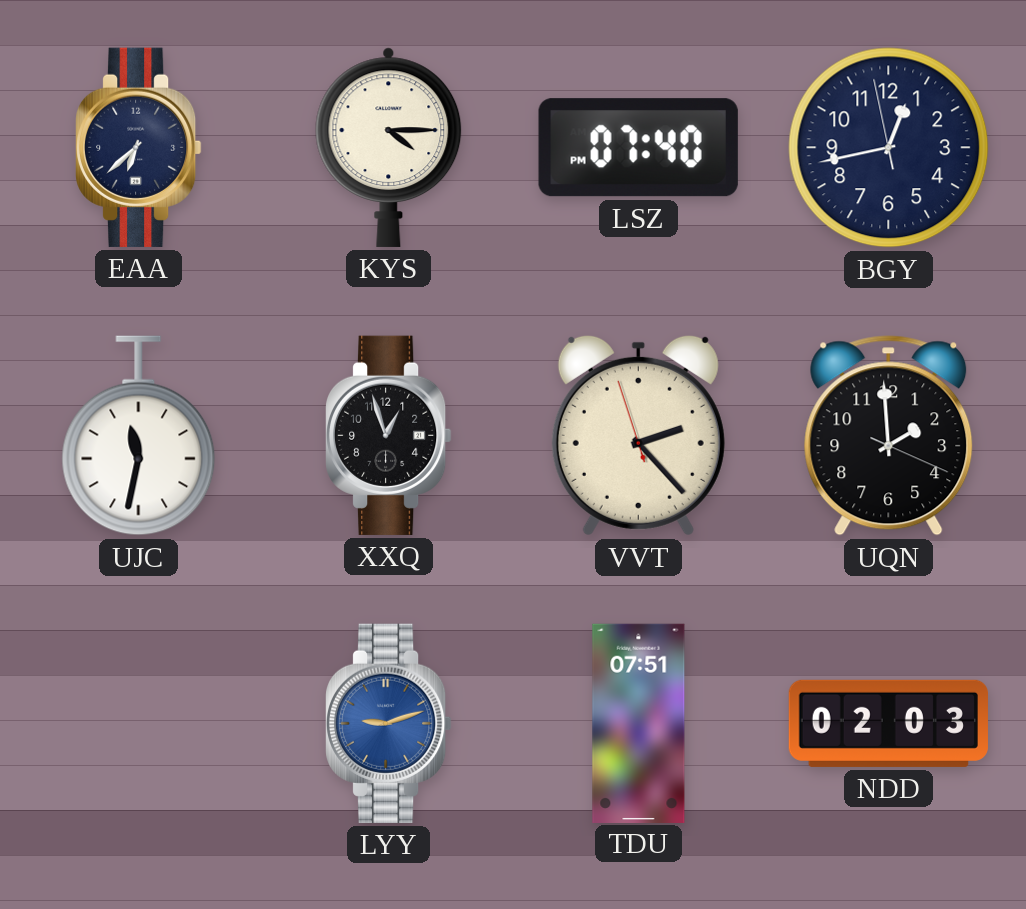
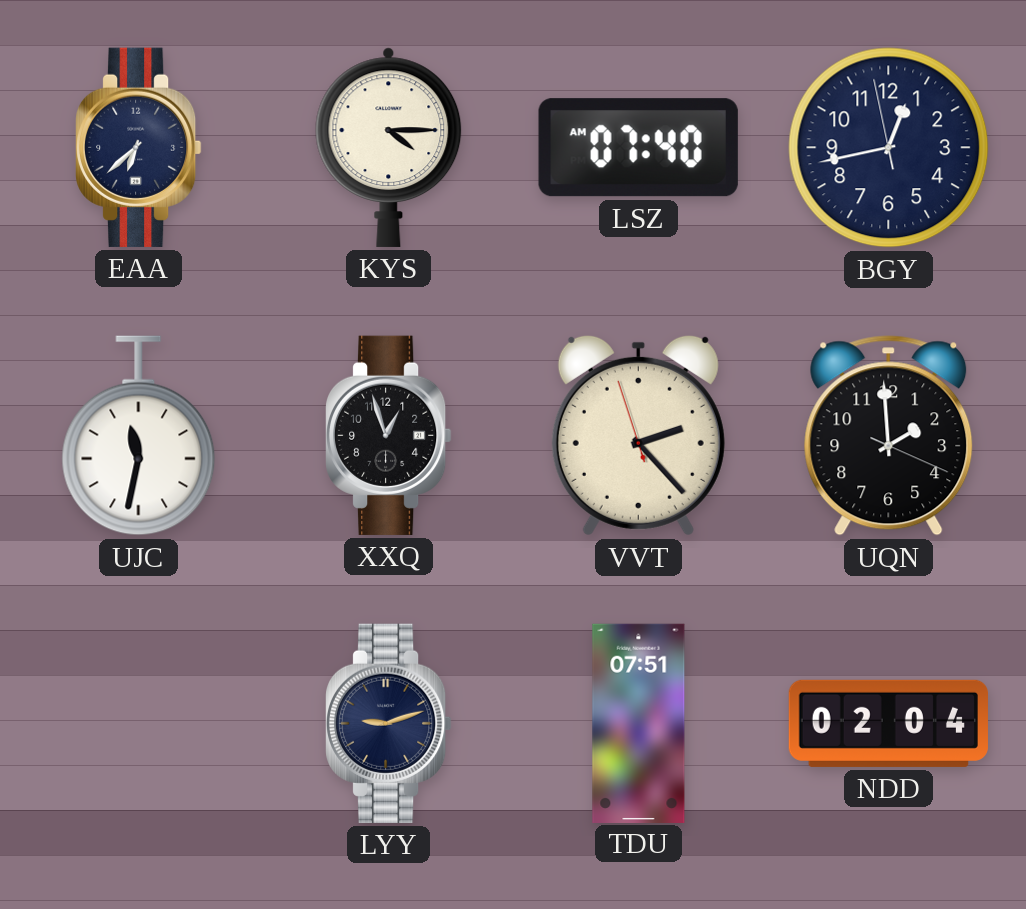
LSZ: 07:40 PM -> 07:40 AM (638, 148)
LYY dial: blue -> navy (389, 723)
NDD: 02:03 -> 02:04 (888, 723)
